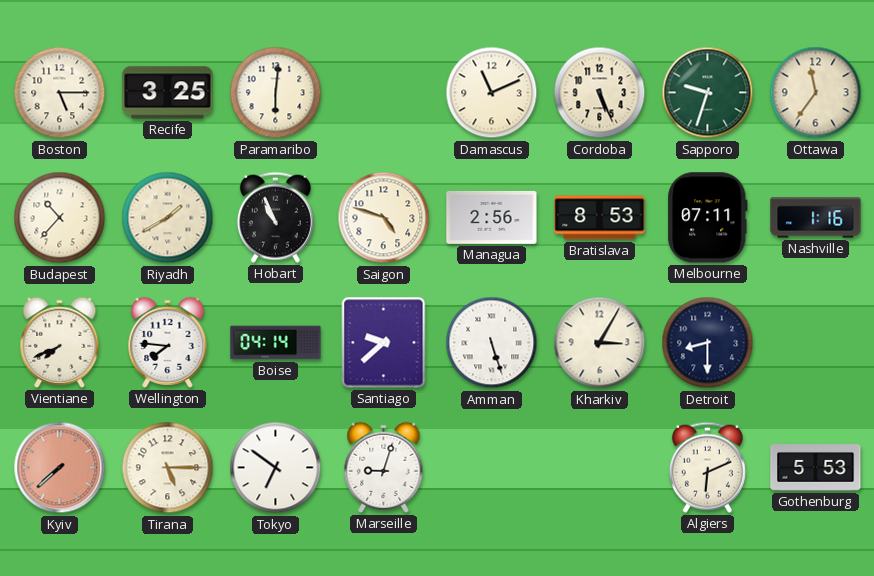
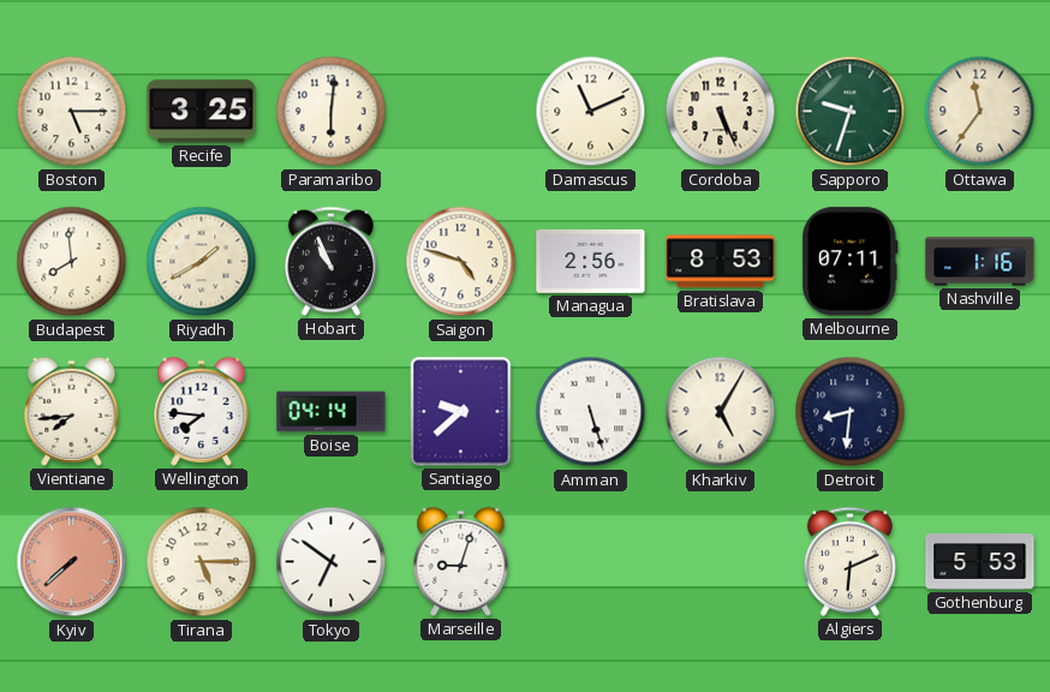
Budapest: 10:37 -> 7:59 (72, 262)
Vientiane: 7:41 -> 7:44 (72, 411)
Kharkiv: 3:05 -> 5:05 (721, 412)
Detroit: 8:30 -> 8:31 (851, 412)
